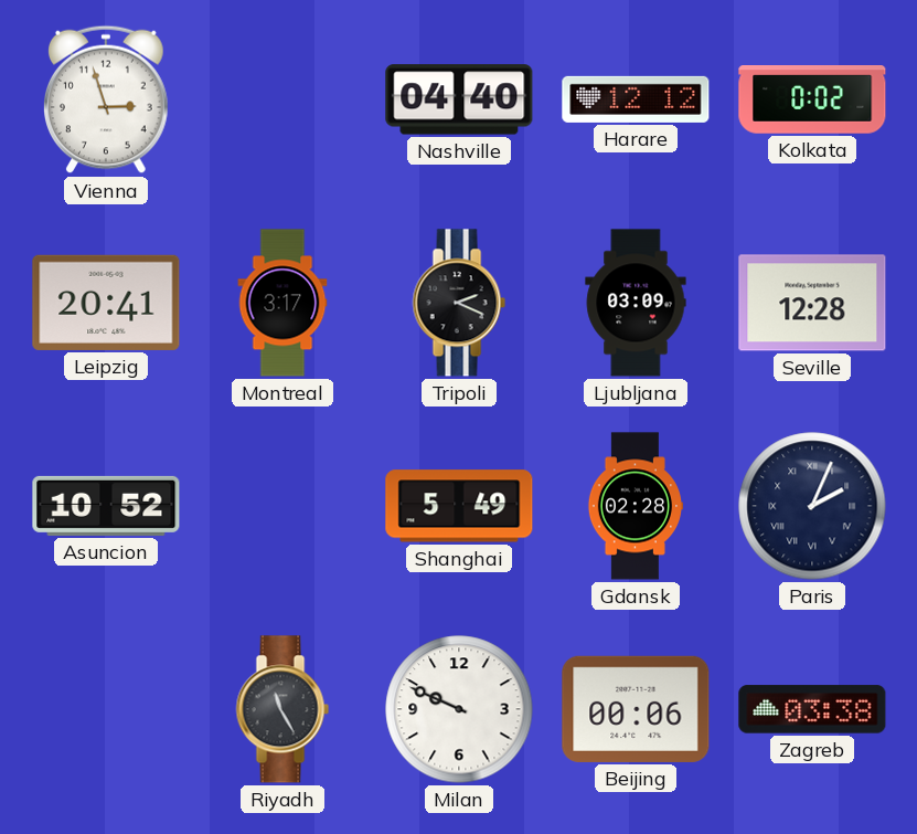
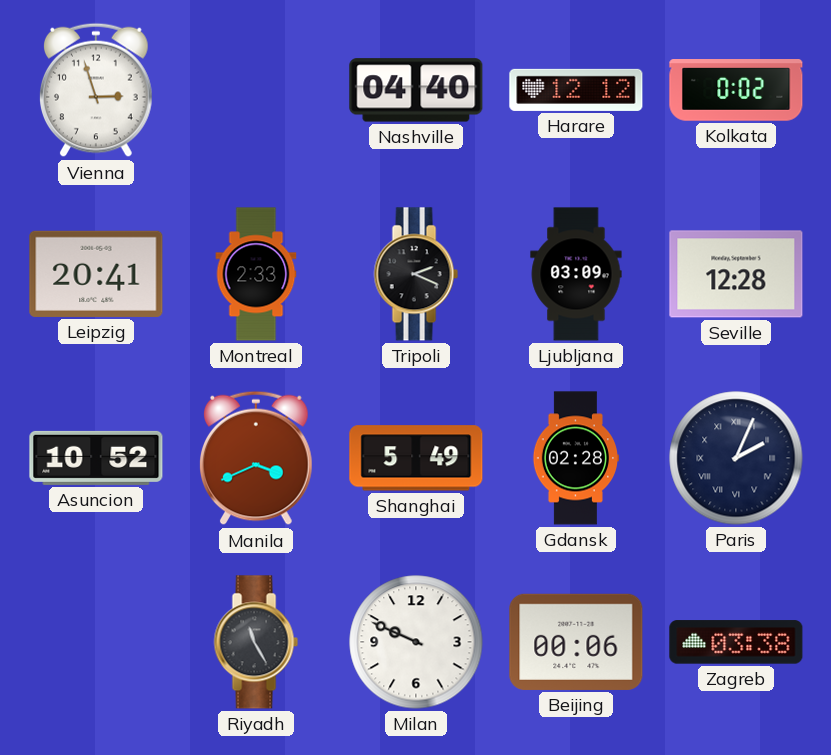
Montreal: 3:17 -> 2:33 (256, 274)
Manila: none -> 3:41 (257, 458)
